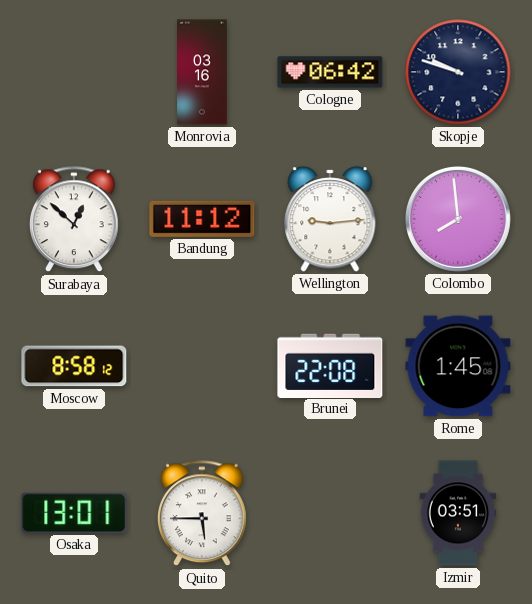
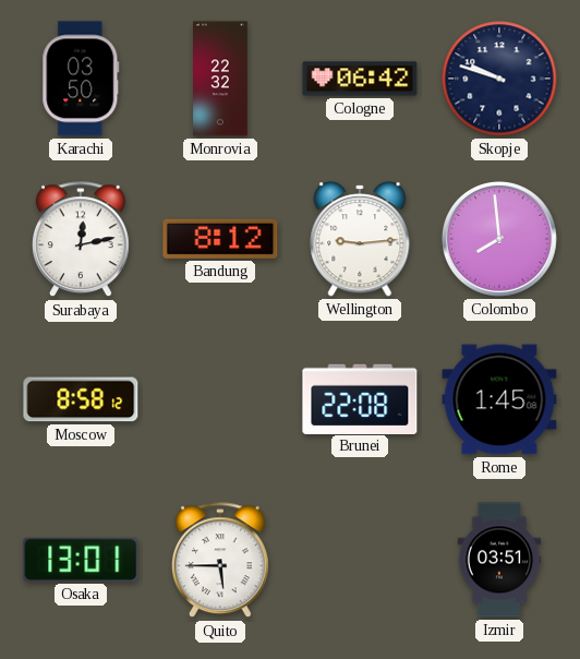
Karachi: none -> 03:50 (81, 79)
Monrovia: 03:16 -> 22:32 (221, 79)
Surabaya: 12:52 -> 12:13 (82, 240)
Bandung: 11:12 -> 8:12 (220, 239)
